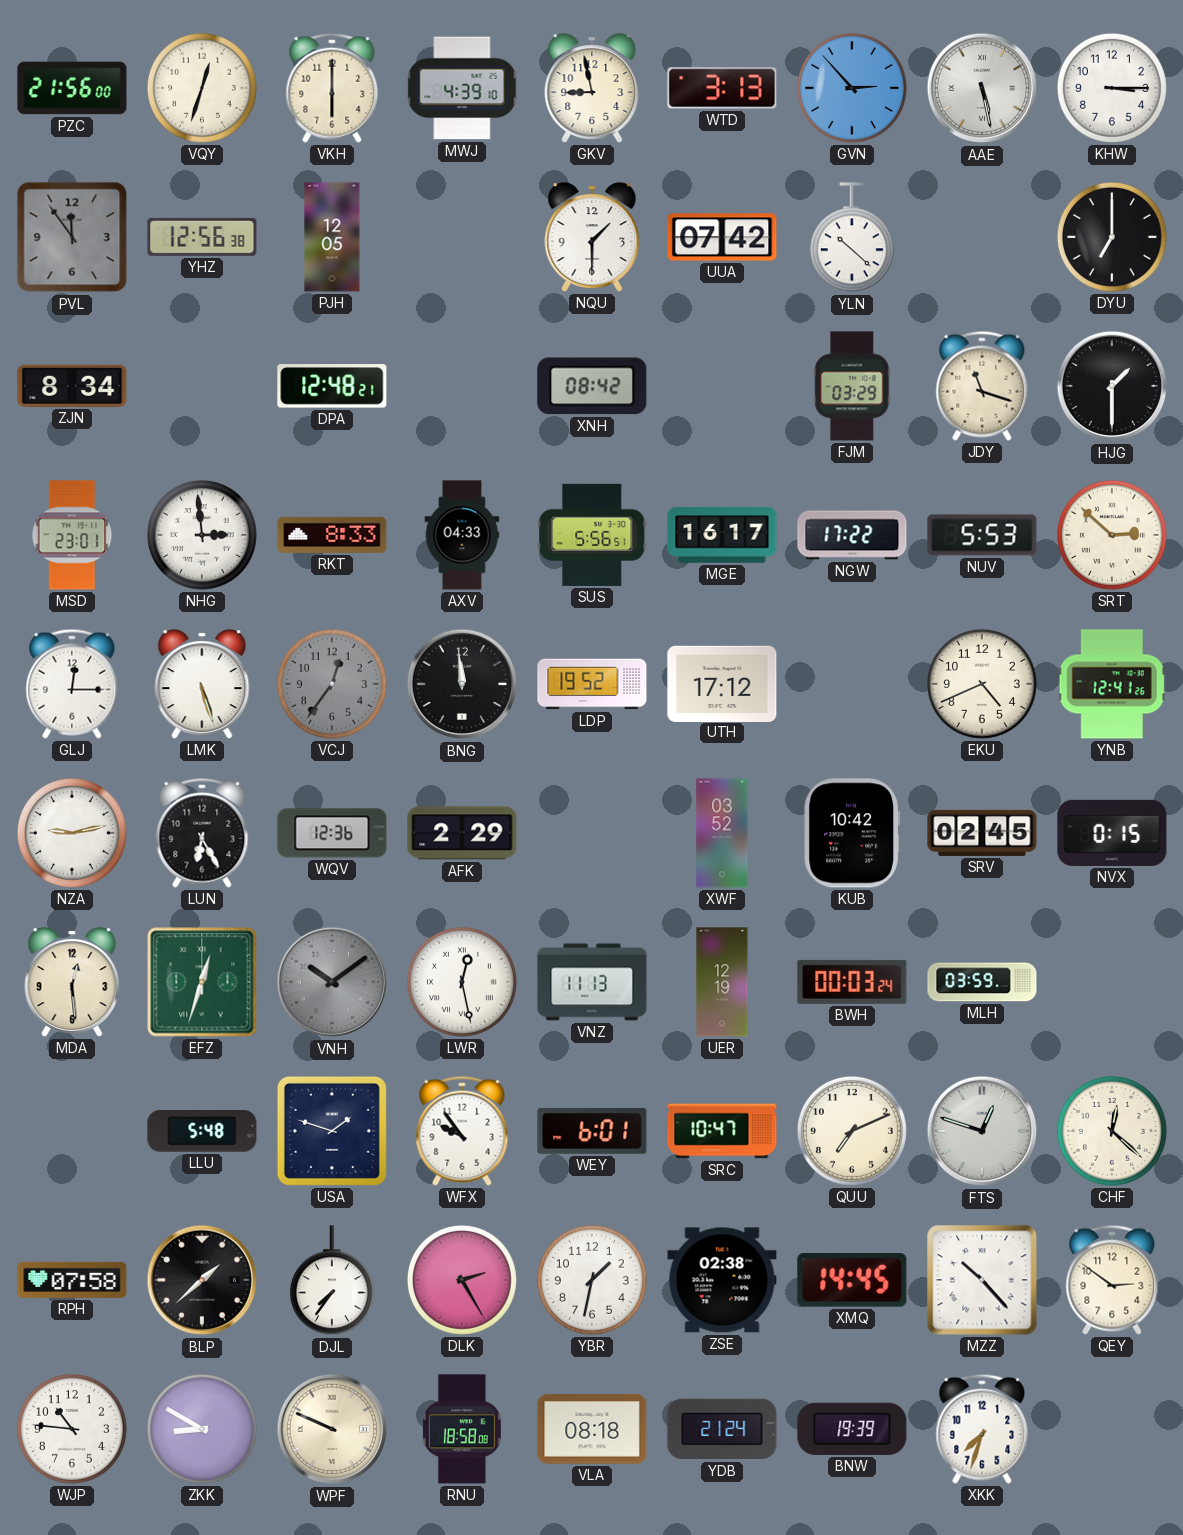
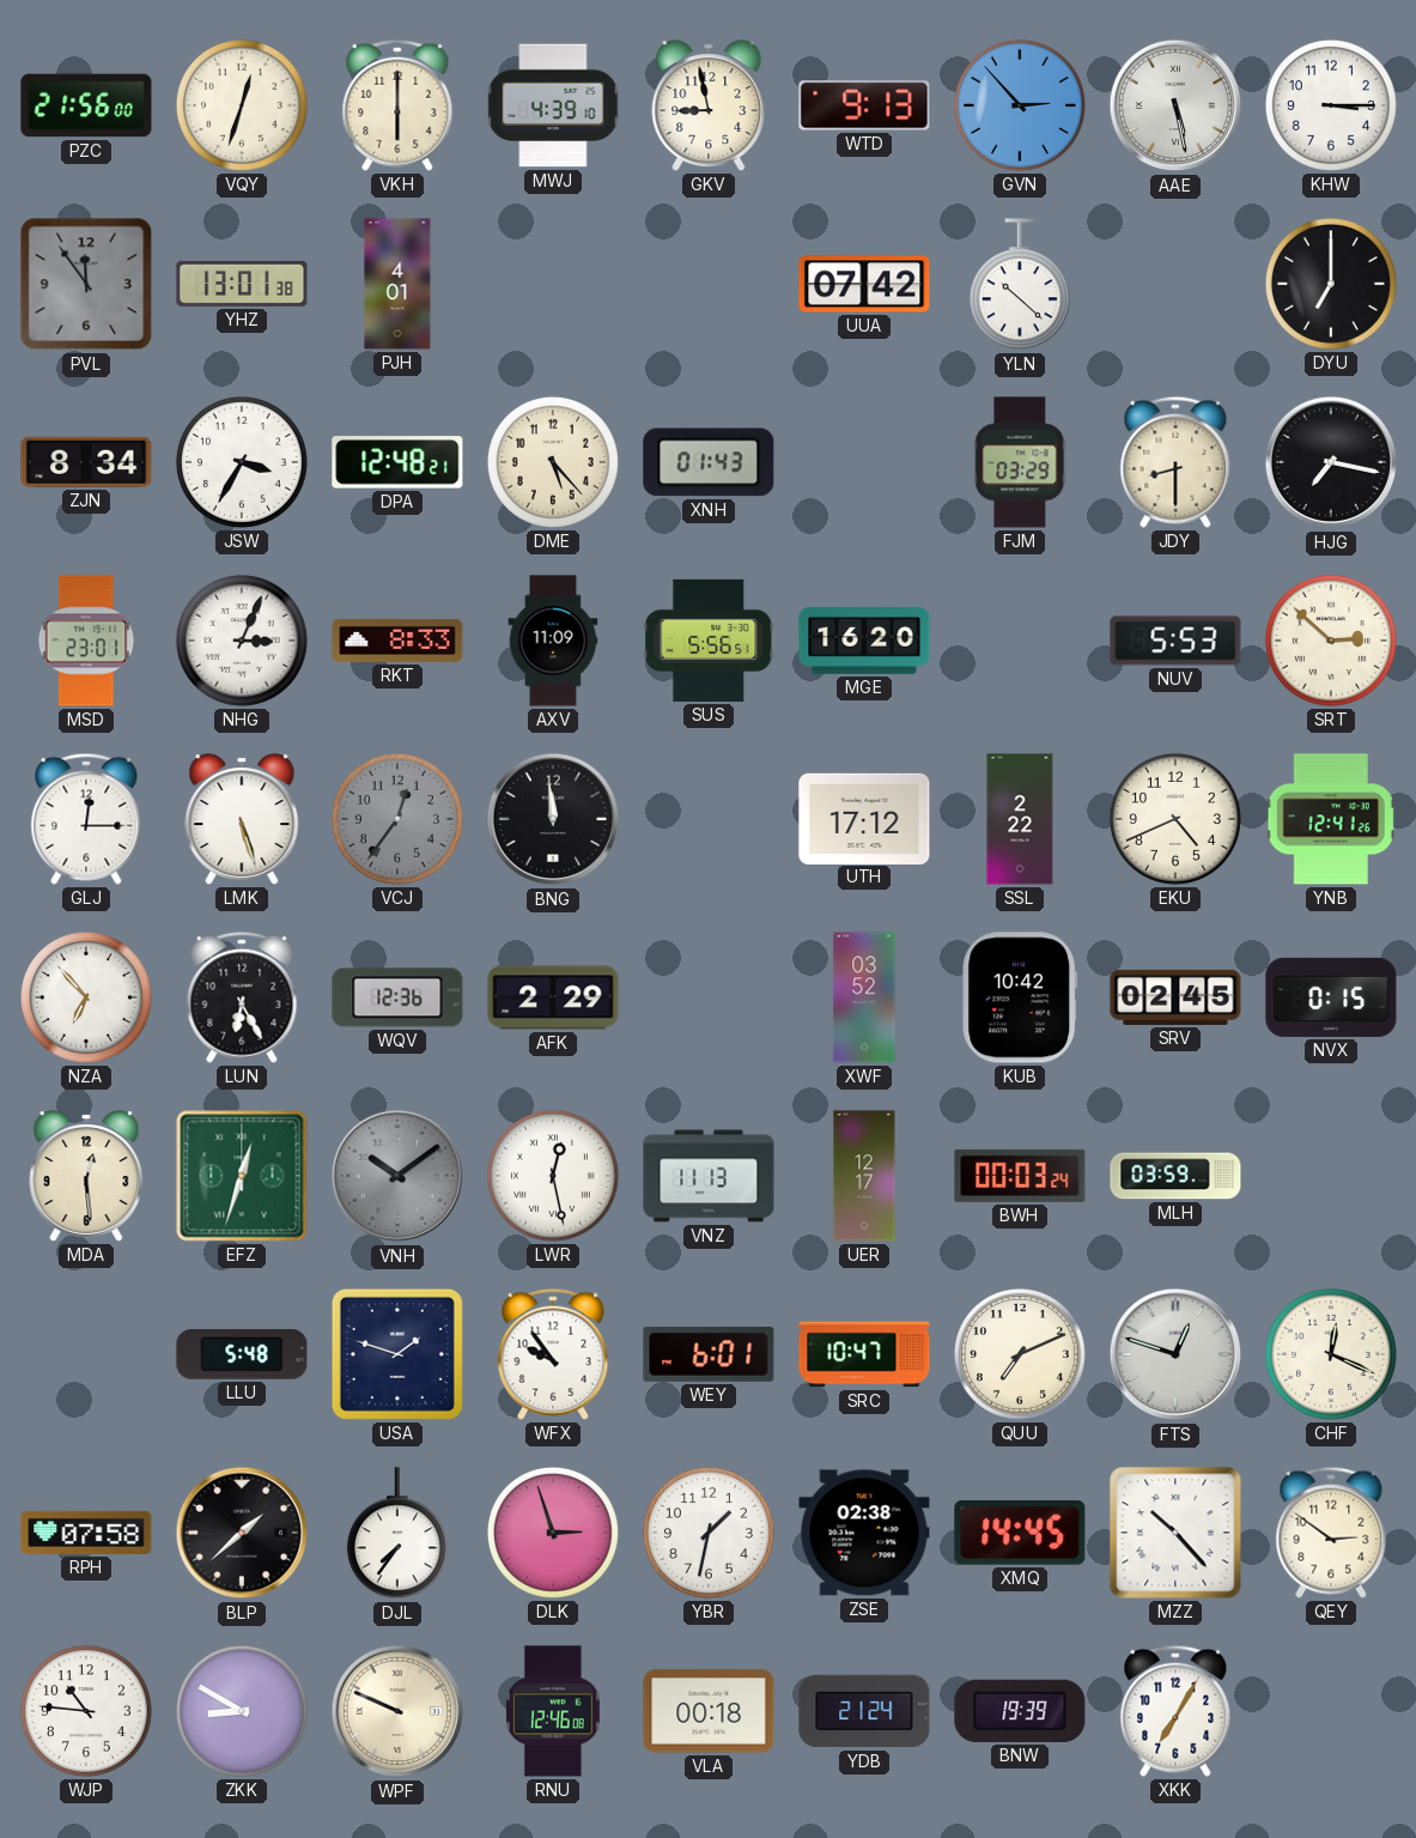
WTD: 3:13 -> 9:13 (864, 105)
YHZ: 12:56 -> 13:01 (242, 284)
PJH: 12:05 -> 4:01 (397, 284)
NQU: 1:30 -> none (592, 237)
JSW: none -> 3:35 (242, 462)
DME: none -> 5:23 (553, 462)
XNH: 08:42 -> 01:43 (709, 462)
JDY: 11:18 -> 8:30 (1175, 462)
HJG: 1:30 -> 7:17 (1331, 462)
NHG: 2:59 -> 3:04 (242, 641)
AXV: 04:33 -> 11:09 (553, 641)
MGE: 16:17 -> 16:20 (864, 642)
NGW: 17:22 -> none (852, 535)
LDP: 19:52 -> none (592, 684)
SSL: none -> 2:22 (1020, 819)
NZA: 9:13 -> 6:53 (86, 997)
UER: 12:19 -> 12:17 (864, 1176)
CHF: 12:22 -> 12:19 (1331, 1354)
DLK: 2:25 -> 2:57 (553, 1533)
RNU: 18:58 -> 12:46 (553, 1711)
VLA: 08:18 -> 00:18 (709, 1711)
XKK: 7:33 -> 7:05 (1175, 1711)
